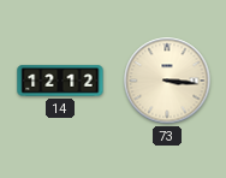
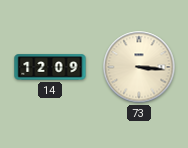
14: 12:12 -> 12:09 (50, 67)
